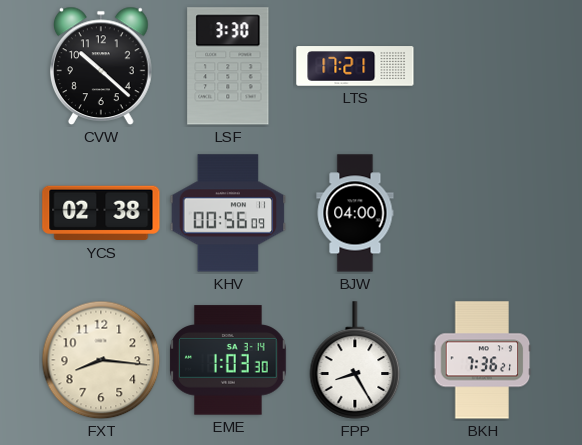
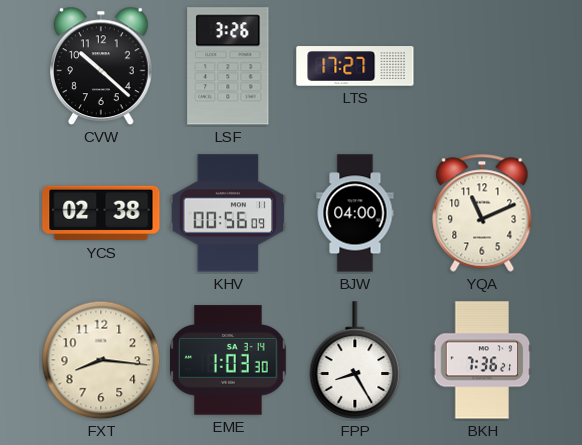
LSF: 3:30 -> 3:26 (228, 66)
LTS: 17:21 -> 17:27 (355, 66)
YQA: none -> 11:11 (482, 213)
